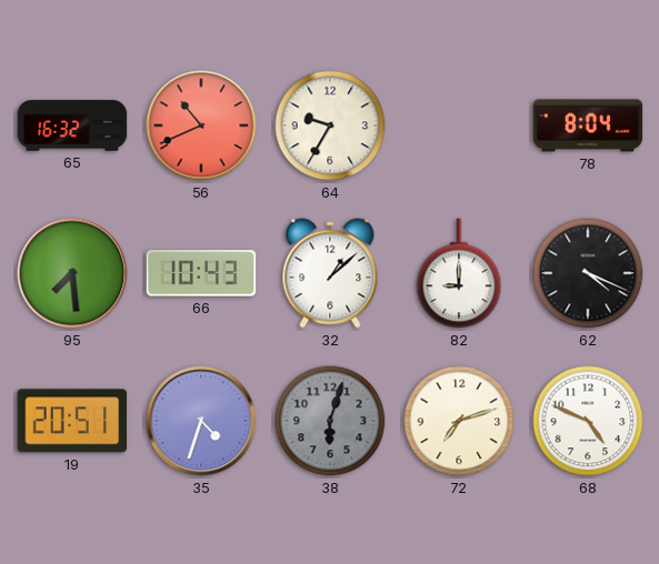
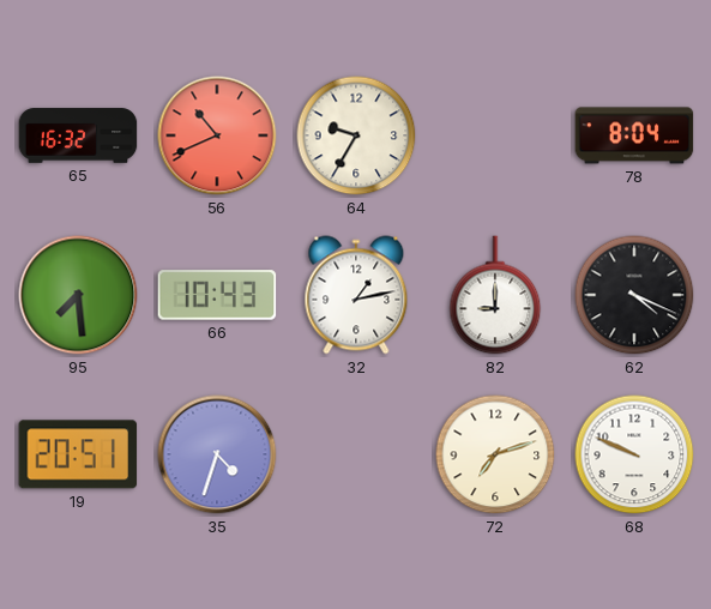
32: 1:08 -> 1:13 (356, 295)
38: 6:03 -> none (330, 421)
68: 4:49 -> 9:49 (634, 454)
